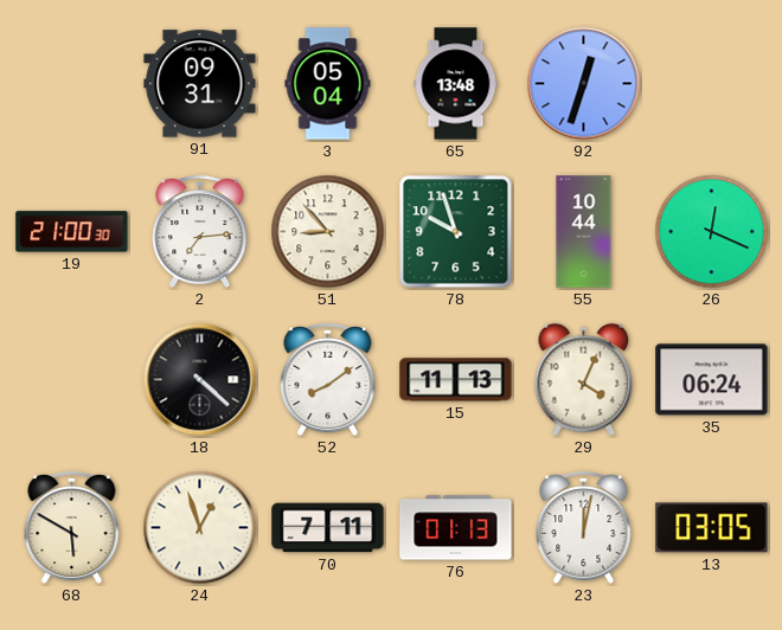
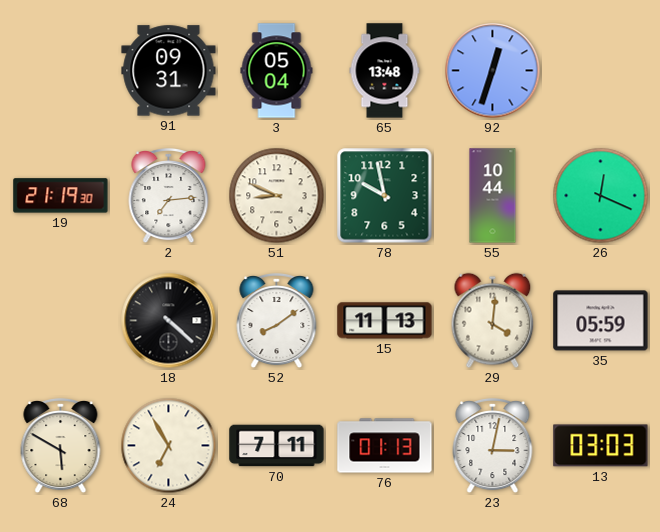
19: 21:00 -> 21:19 (61, 196)
51: 8:53 -> 8:49 (277, 196)
78: 9:57 -> 9:58 (385, 196)
29: 4:04 -> 4:01 (493, 321)
35: 06:24 -> 05:59 (601, 321)
24: 12:57 -> 6:55 (169, 446)
23: 12:02 -> 3:02 (493, 446)
13: 03:05 -> 03:03 (601, 446)
